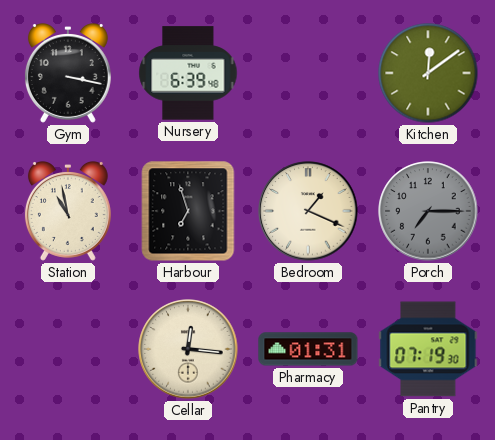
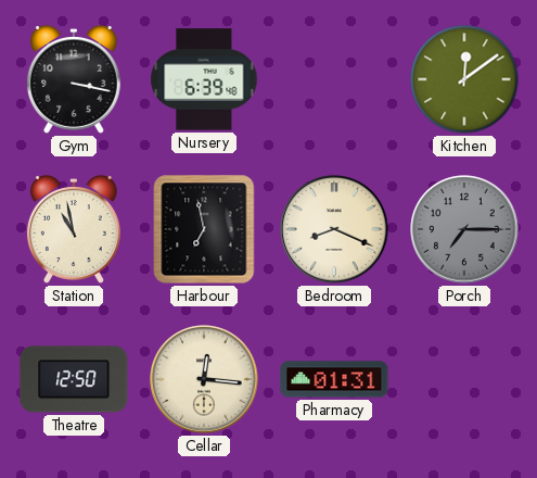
Harbour: 6:57 -> 6:58 (204, 229)
Bedroom: 1:19 -> 8:19 (334, 229)
Theatre: none -> 12:50 (74, 379)
Pantry: 07:19 -> none (428, 349)
